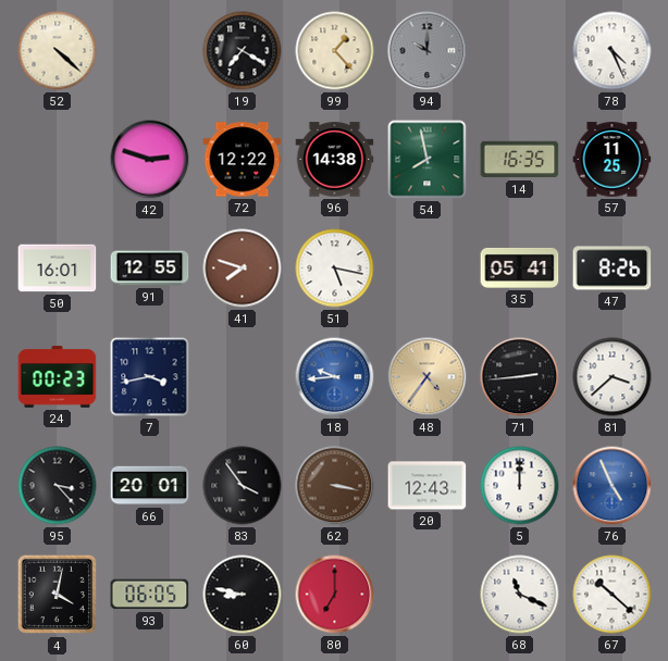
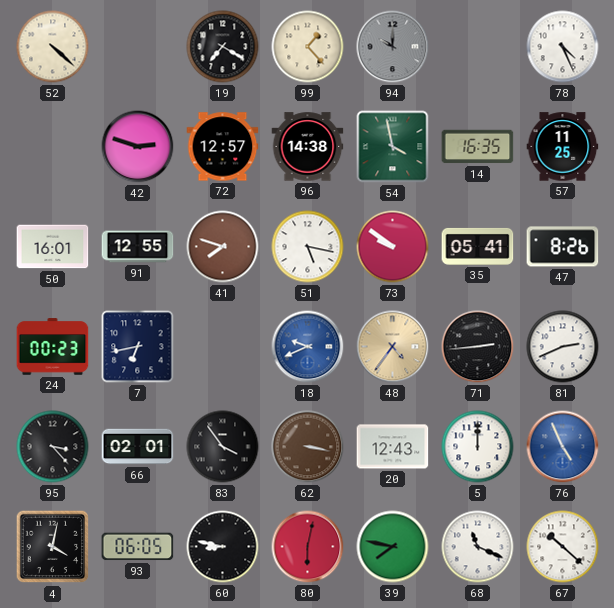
72: 12:22 -> 12:57 (223, 147)
54: 7:58 -> 3:58 (393, 147)
73: none -> 9:51 (393, 247)
7: 3:43 -> 6:43 (138, 347)
18: 9:44 -> 9:41 (308, 347)
81: 3:38 -> 2:41 (563, 347)
66: 20:01 -> 02:01 (138, 447)
80: 7:00 -> 6:02 (308, 547)
39: none -> 7:47 (393, 547)
